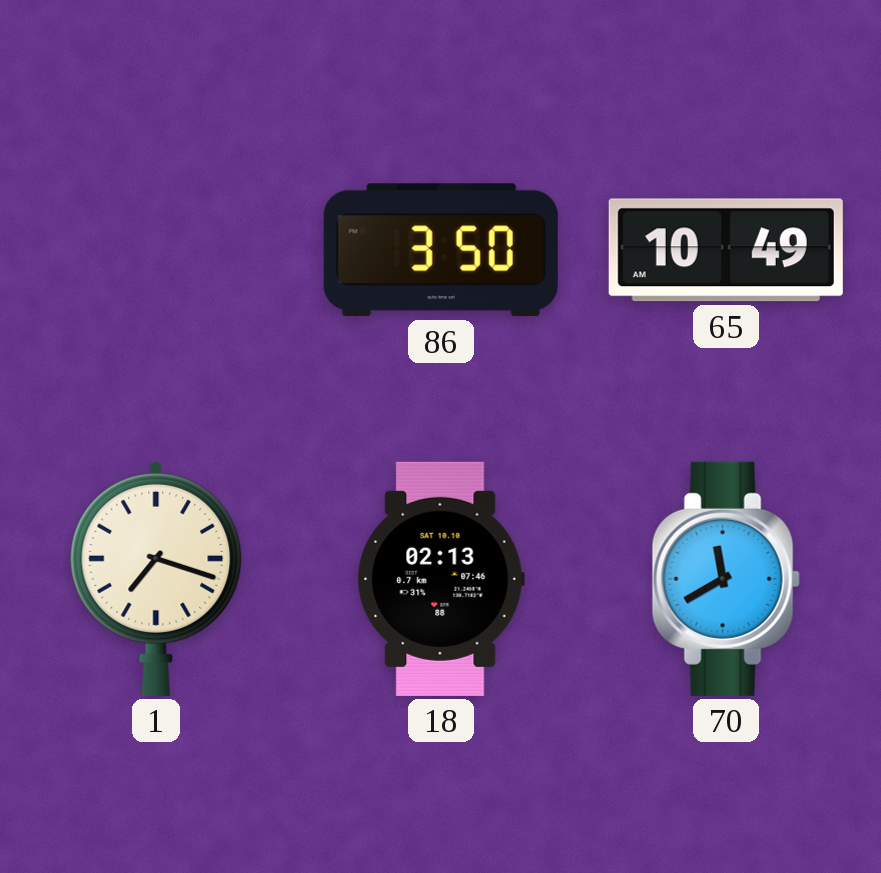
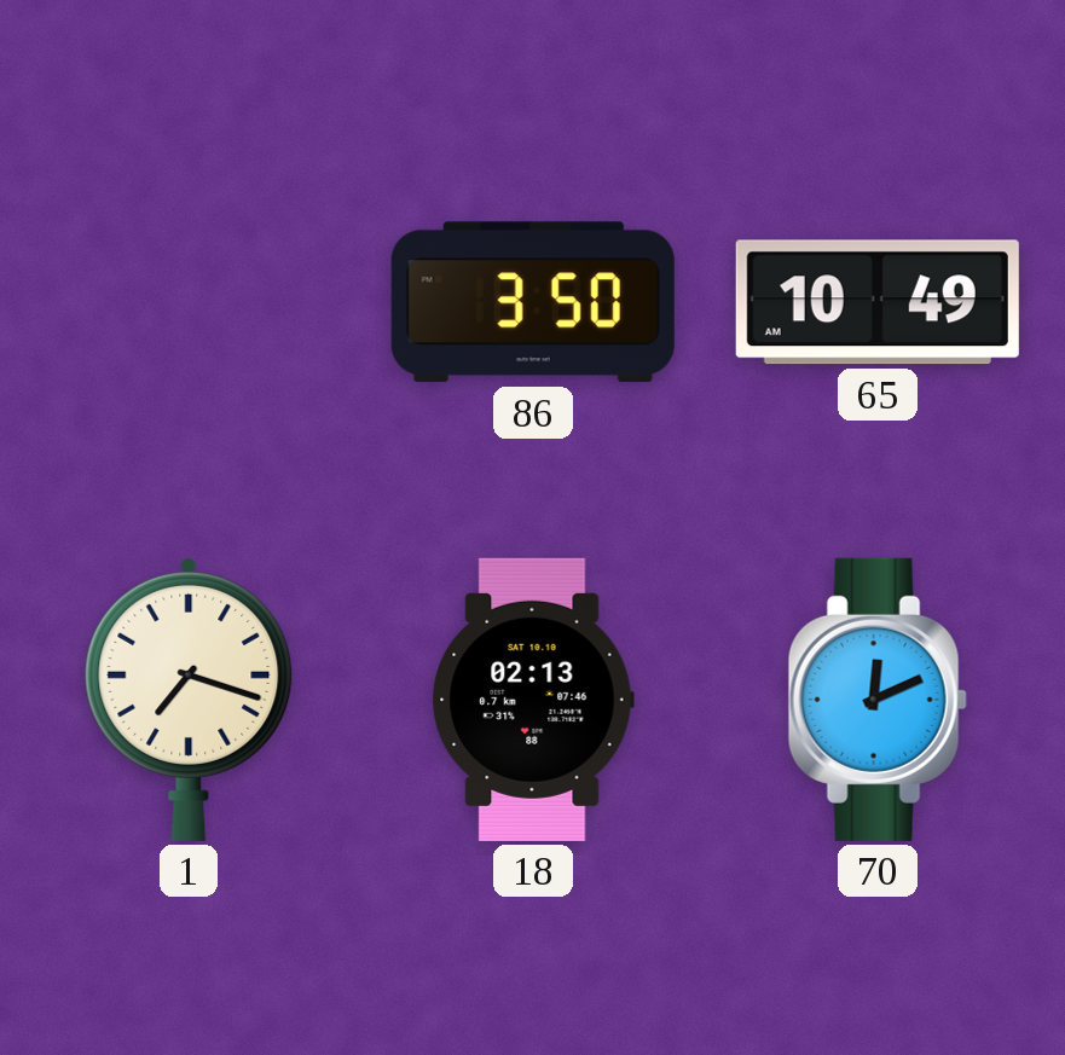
70: 11:40 -> 12:11 (878, 700)
